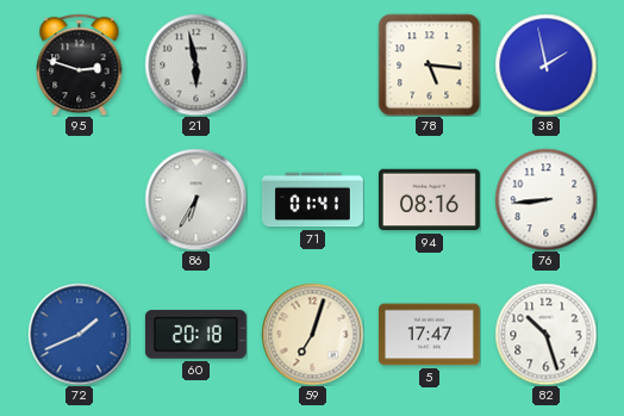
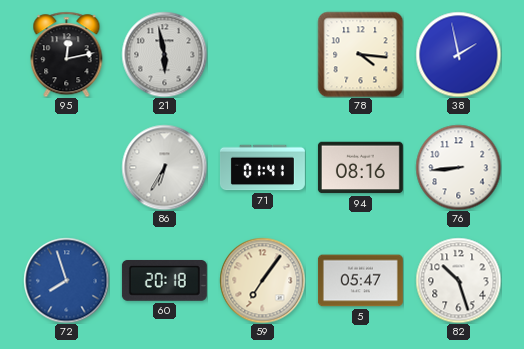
95: 2:48 -> 12:13 (67, 54)
78: 5:16 -> 4:16 (360, 54)
72: 1:41 -> 7:57 (66, 280)
59: 7:03 -> 7:06 (262, 280)
5: 17:47 -> 05:47 (360, 281)
